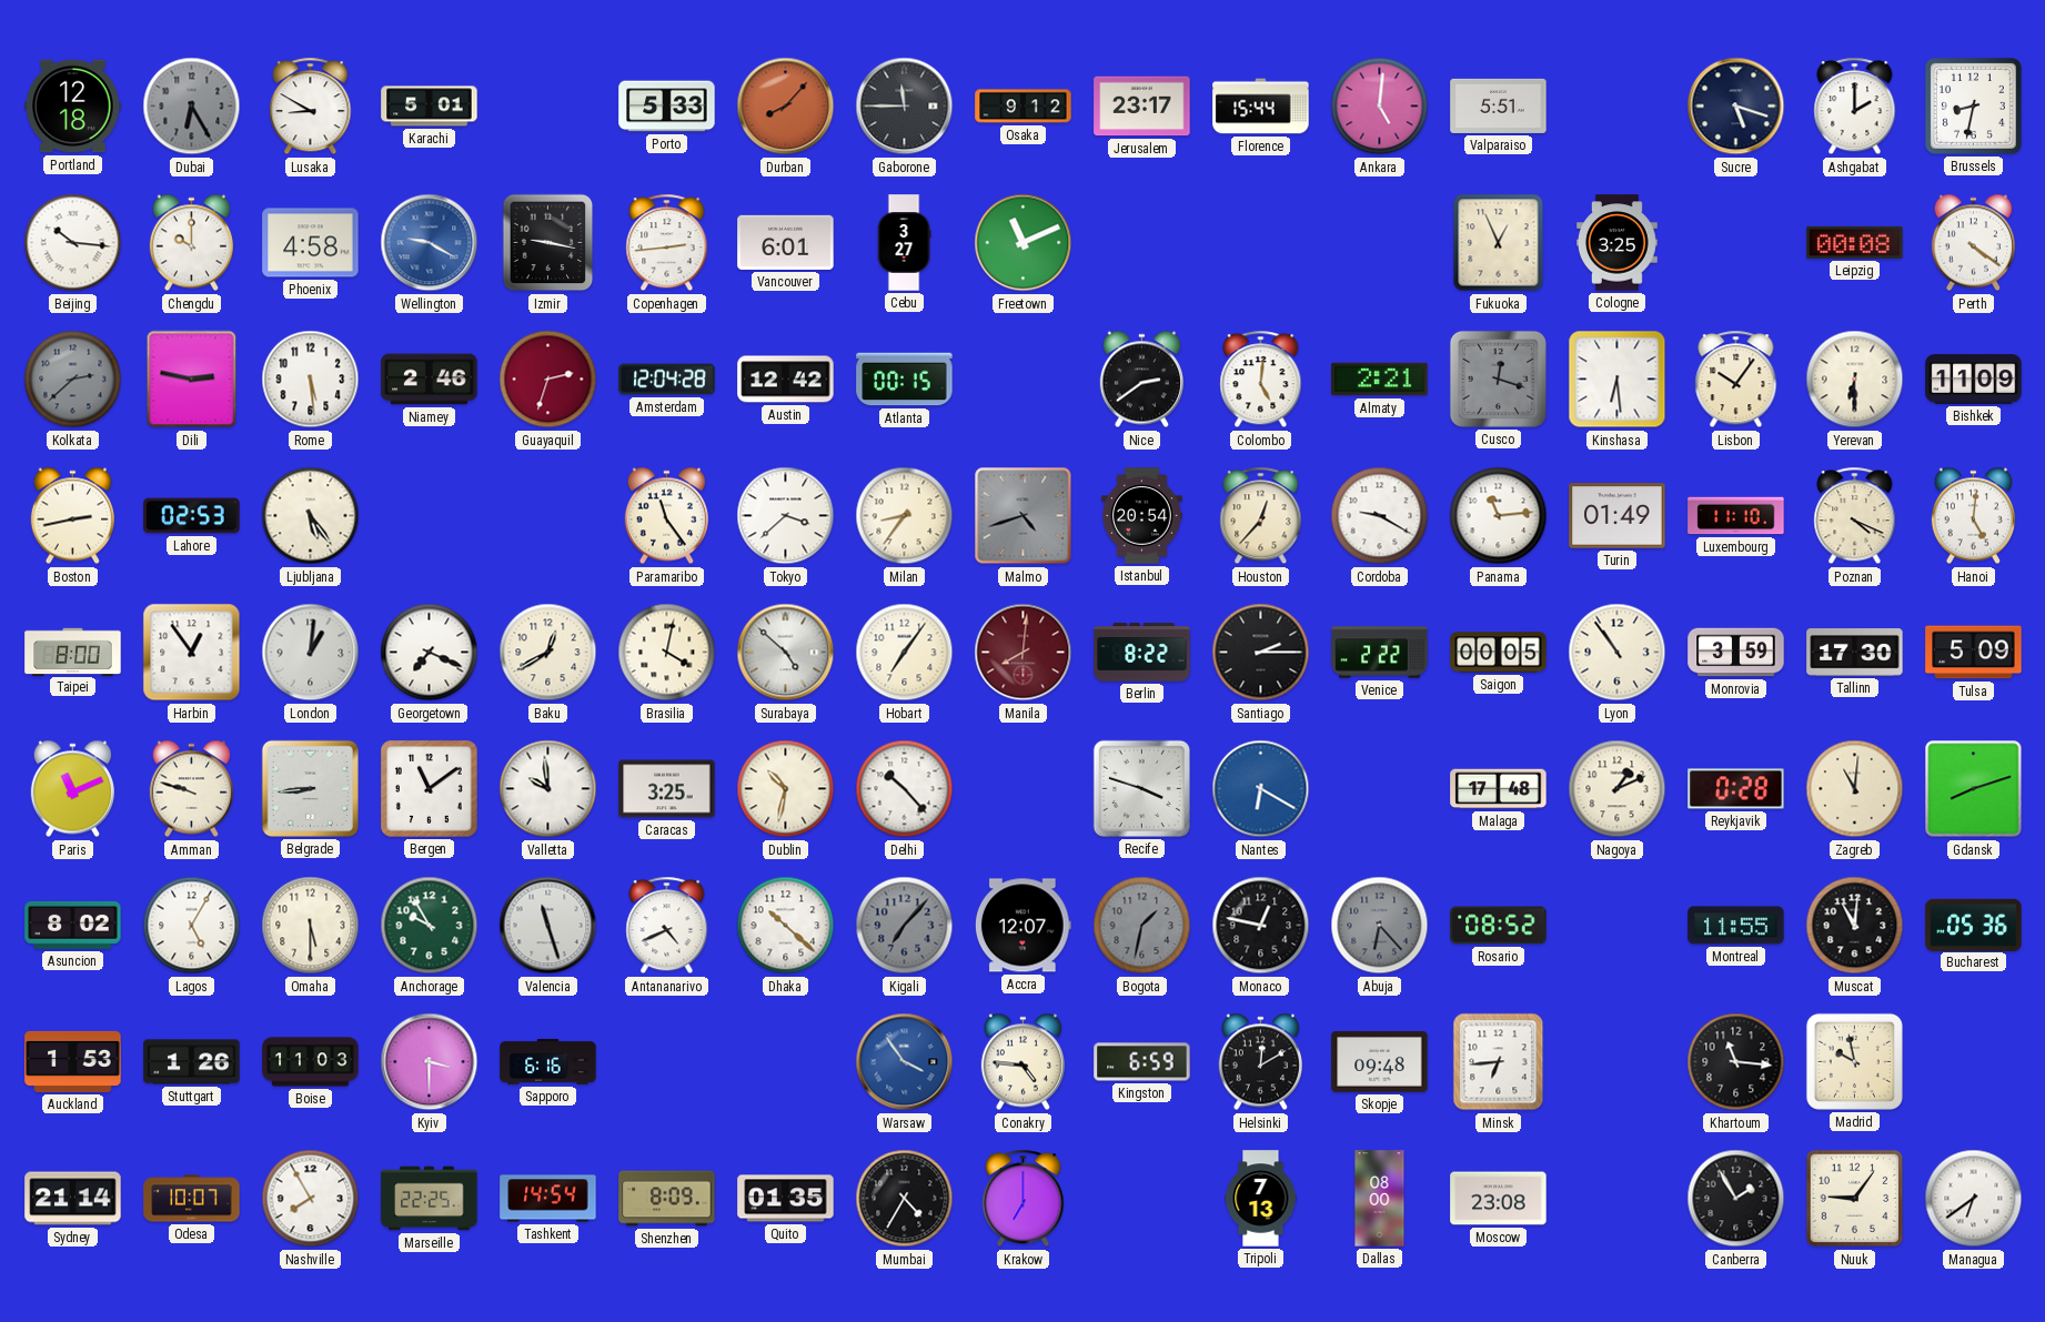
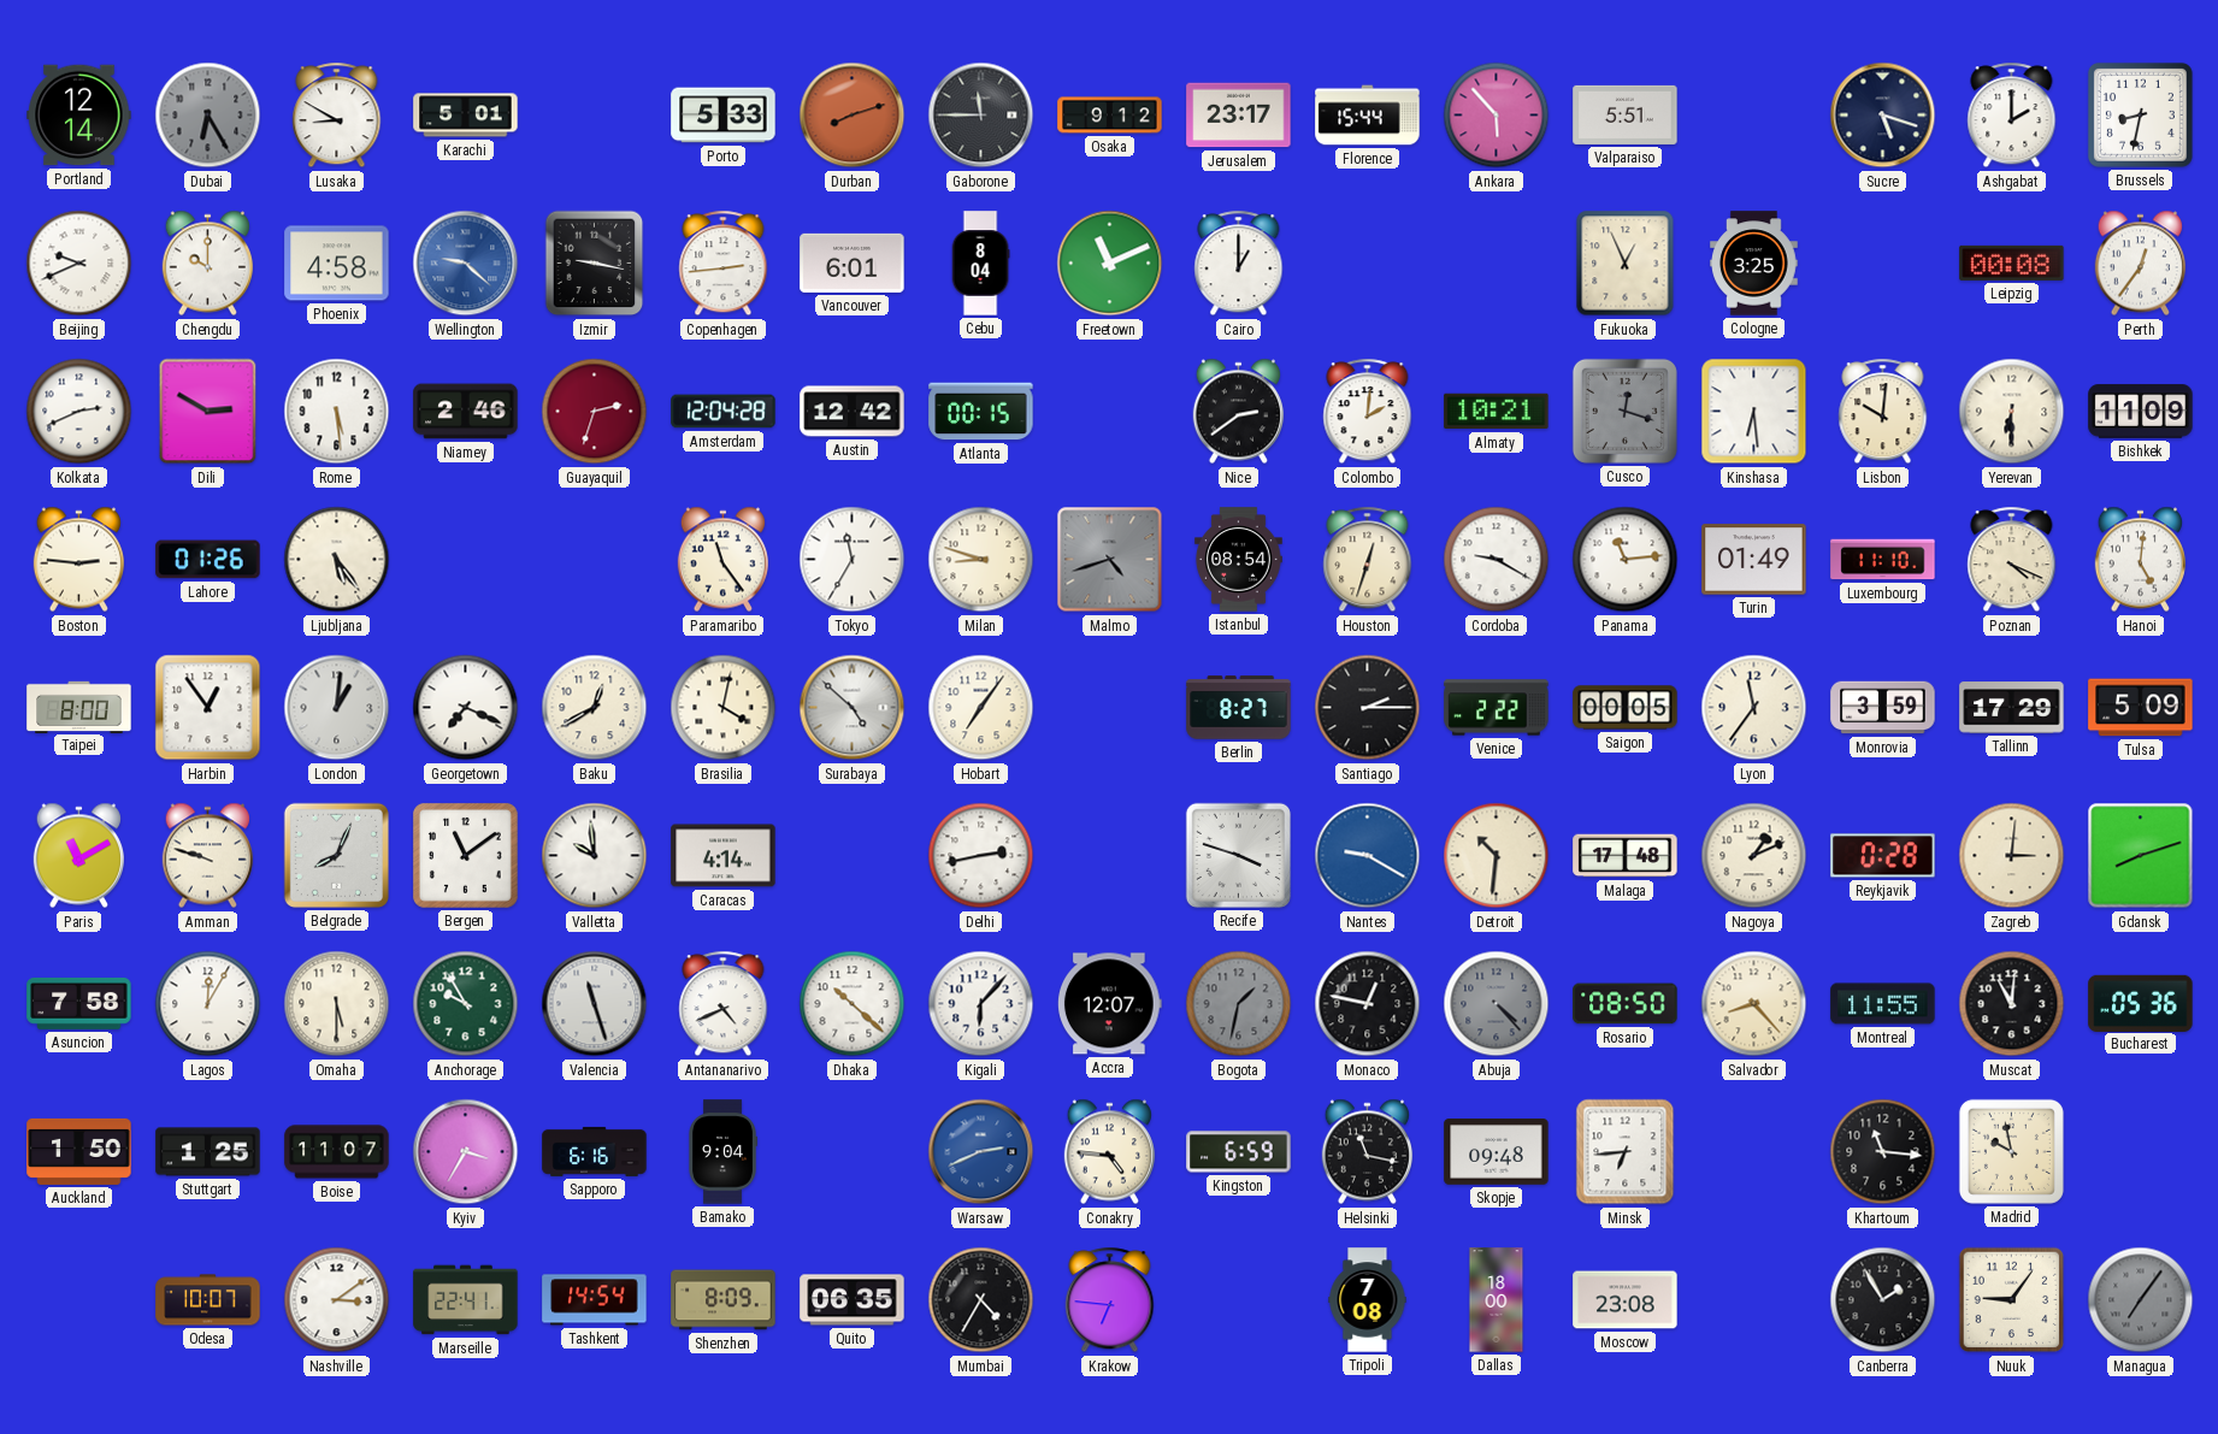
Portland: 12:18 -> 12:14 (79, 116)
Durban: 8:07 -> 8:12 (853, 116)
Ankara: 5:01 -> 5:53 (1497, 116)
Beijing: 10:16 -> 9:41 (79, 264)
Wellington: 9:20 -> 9:22 (466, 264)
Cebu: 3:27 -> 8:04 (980, 264)
Cairo: none -> 1:00 (1239, 264)
Perth: 4:21 -> 12:36 (2140, 264)
Kolkata: 2:38 -> 2:41 (79, 412)
Kolkata dial: grey -> white (79, 412)
Dili: 2:47 -> 2:50 (208, 412)
Colombo: 5:01 -> 2:01 (1368, 412)
Almaty: 2:21 -> 10:21 (1497, 412)
Lisbon: 10:06 -> 10:01 (1883, 412)
Boston: 2:43 -> 2:46 (78, 560)
Lahore: 02:53 -> 01:26 (208, 560)
Tokyo: 3:38 -> 11:35 (853, 560)
Milan: 8:36 -> 8:48 (981, 560)
Istanbul: 20:54 -> 08:54 (1238, 560)
Houston: 12:37 -> 12:33 (1368, 560)
Manila: 8:01 -> none (1024, 653)
Berlin: 8:22 -> 8:27 (1239, 708)
Lyon: 10:54 -> 11:36 (1754, 708)
Tallinn: 17:30 -> 17:29 (2012, 708)
Paris: 11:11 -> 11:10 (78, 856)
Belgrade: 8:44 -> 8:04 (336, 855)
Caracas: 3:25 -> 4:14 (724, 856)
Dublin: 10:32 -> none (786, 789)
Delhi: 10:23 -> 2:43 (981, 856)
Nantes: 6:20 -> 9:20 (1368, 856)
Detroit: none -> 10:31 (1497, 856)
Zagreb: 11:01 -> 3:01 (2012, 856)
Asuncion: 8:02 -> 7:58 (79, 1003)
Lagos: 5:05 -> 12:05 (208, 1004)
Kigali: 7:07 -> 6:07 (981, 1004)
Kigali dial: grey -> white (981, 1004)
Abuja: 6:23 -> 4:23 (1497, 1004)
Rosario: 08:52 -> 08:50 (1626, 1004)
Salvador: none -> 8:23 (1754, 1004)
Auckland: 1:53 -> 1:50 (79, 1151)
Stuttgart: 1:26 -> 1:25 (208, 1152)
Boise: 11:03 -> 11:07 (337, 1152)
Kyiv: 3:30 -> 3:35 (466, 1152)
Bamako: none -> 9:04 (722, 1152)
Warsaw: 3:54 -> 2:41 (981, 1152)
Helsinki: 12:10 -> 11:17 (1367, 1152)
Sydney: 21:14 -> none (73, 1199)
Nashville: 7:55 -> 3:09 (337, 1300)
Marseille: 22:25 -> 22:41 (466, 1300)
Quito: 01:35 -> 06:35 (853, 1300)
Krakow: 7:00 -> 6:46 (1110, 1300)
Tripoli: 7:13 -> 7:08 (1368, 1300)
Dallas: 08:00 -> 18:00 (1497, 1300)
Managua: 6:39 -> 7:06 (2141, 1300)
Managua dial: white -> grey (2141, 1300)
